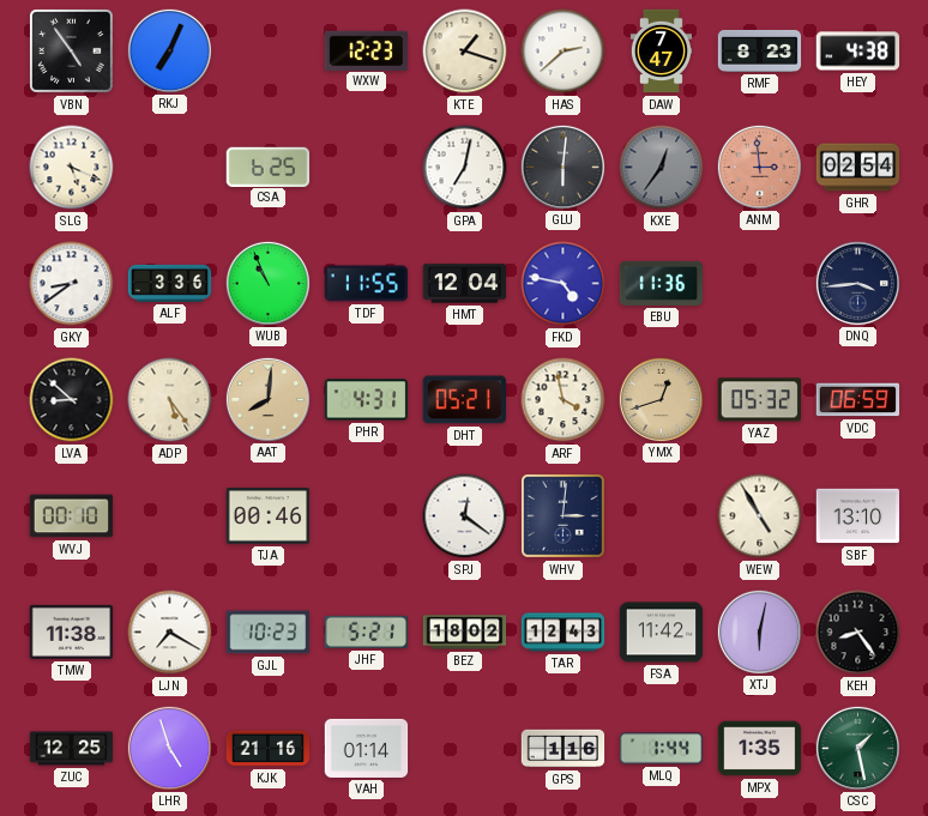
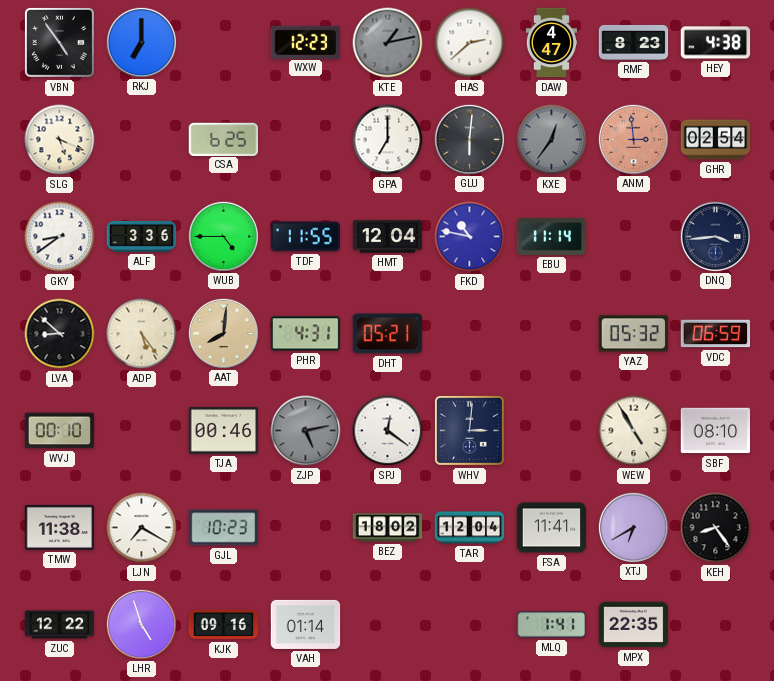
RKJ: 7:04 -> 7:00 (141, 42)
KTE: 1:18 -> 1:13 (388, 43)
KTE dial: cream -> grey (388, 43)
DAW: 7:47 -> 4:47 (551, 43)
GPA: 7:02 -> 7:00 (388, 140)
WUB: 10:56 -> 4:45 (223, 236)
FKD: 4:47 -> 10:47 (470, 237)
EBU: 11:36 -> 11:14 (552, 236)
ARF: 3:58 -> none (564, 400)
YMX: 12:42 -> none (661, 399)
ZJP: none -> 5:13 (306, 431)
SBF: 13:10 -> 08:10 (716, 431)
JHF: 5:21 -> none (367, 631)
TAR: 12:43 -> 12:04 (470, 528)
FSA: 11:42 -> 11:41 (552, 528)
XTJ: 6:02 -> 6:40 (633, 527)
ZUC: 12:25 -> 12:22 (60, 625)
KJK: 21:16 -> 09:16 (224, 625)
GPS: 1:16 -> none (564, 749)
MLQ: 1:44 -> 1:41 (552, 625)
MPX: 1:35 -> 22:35 (634, 625)
CSC: 1:28 -> none (857, 748)
